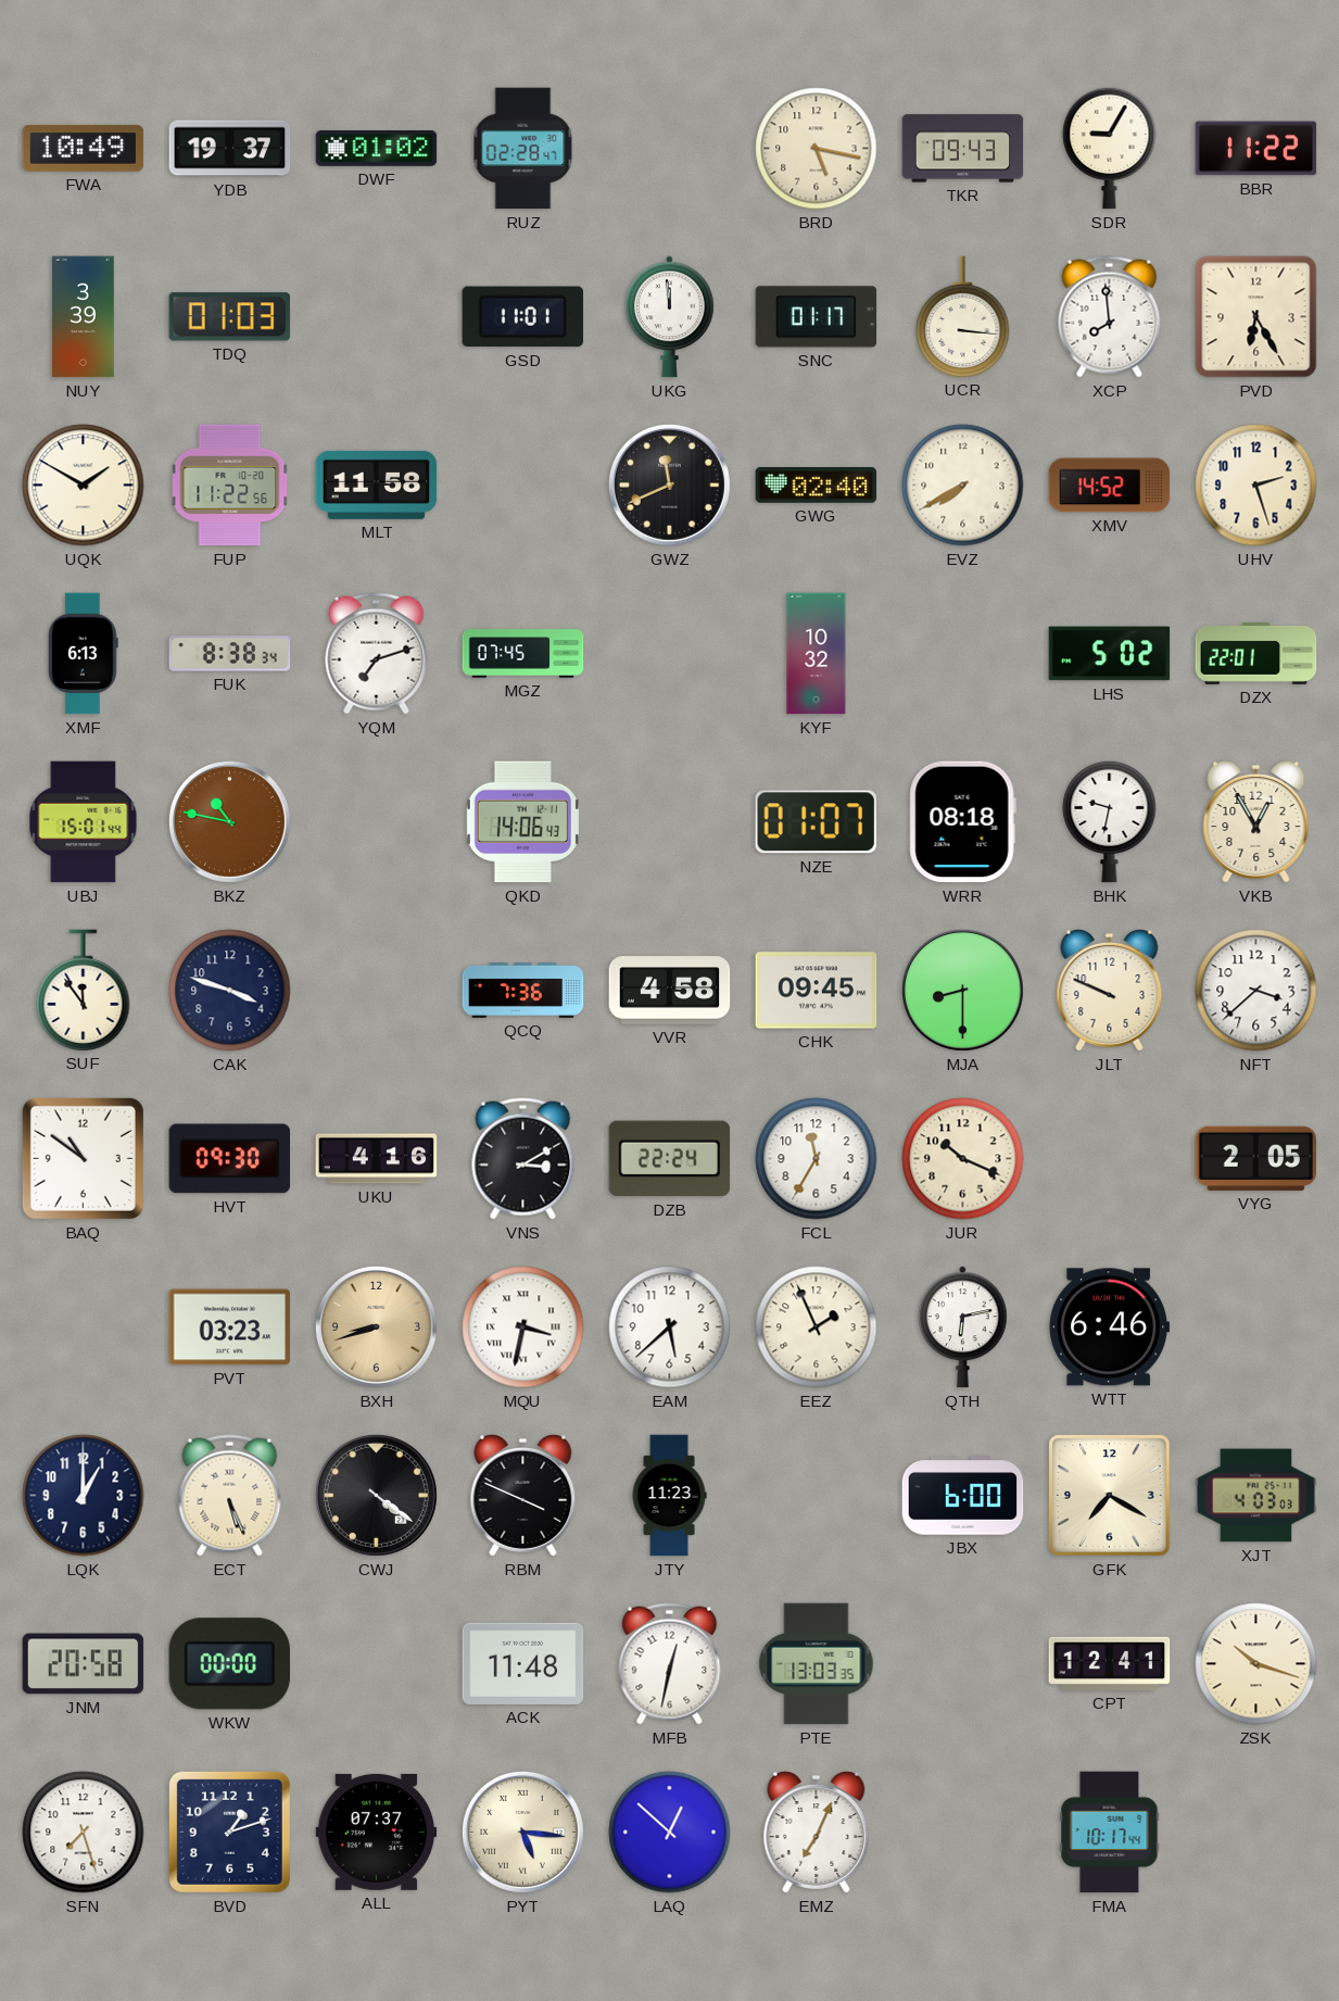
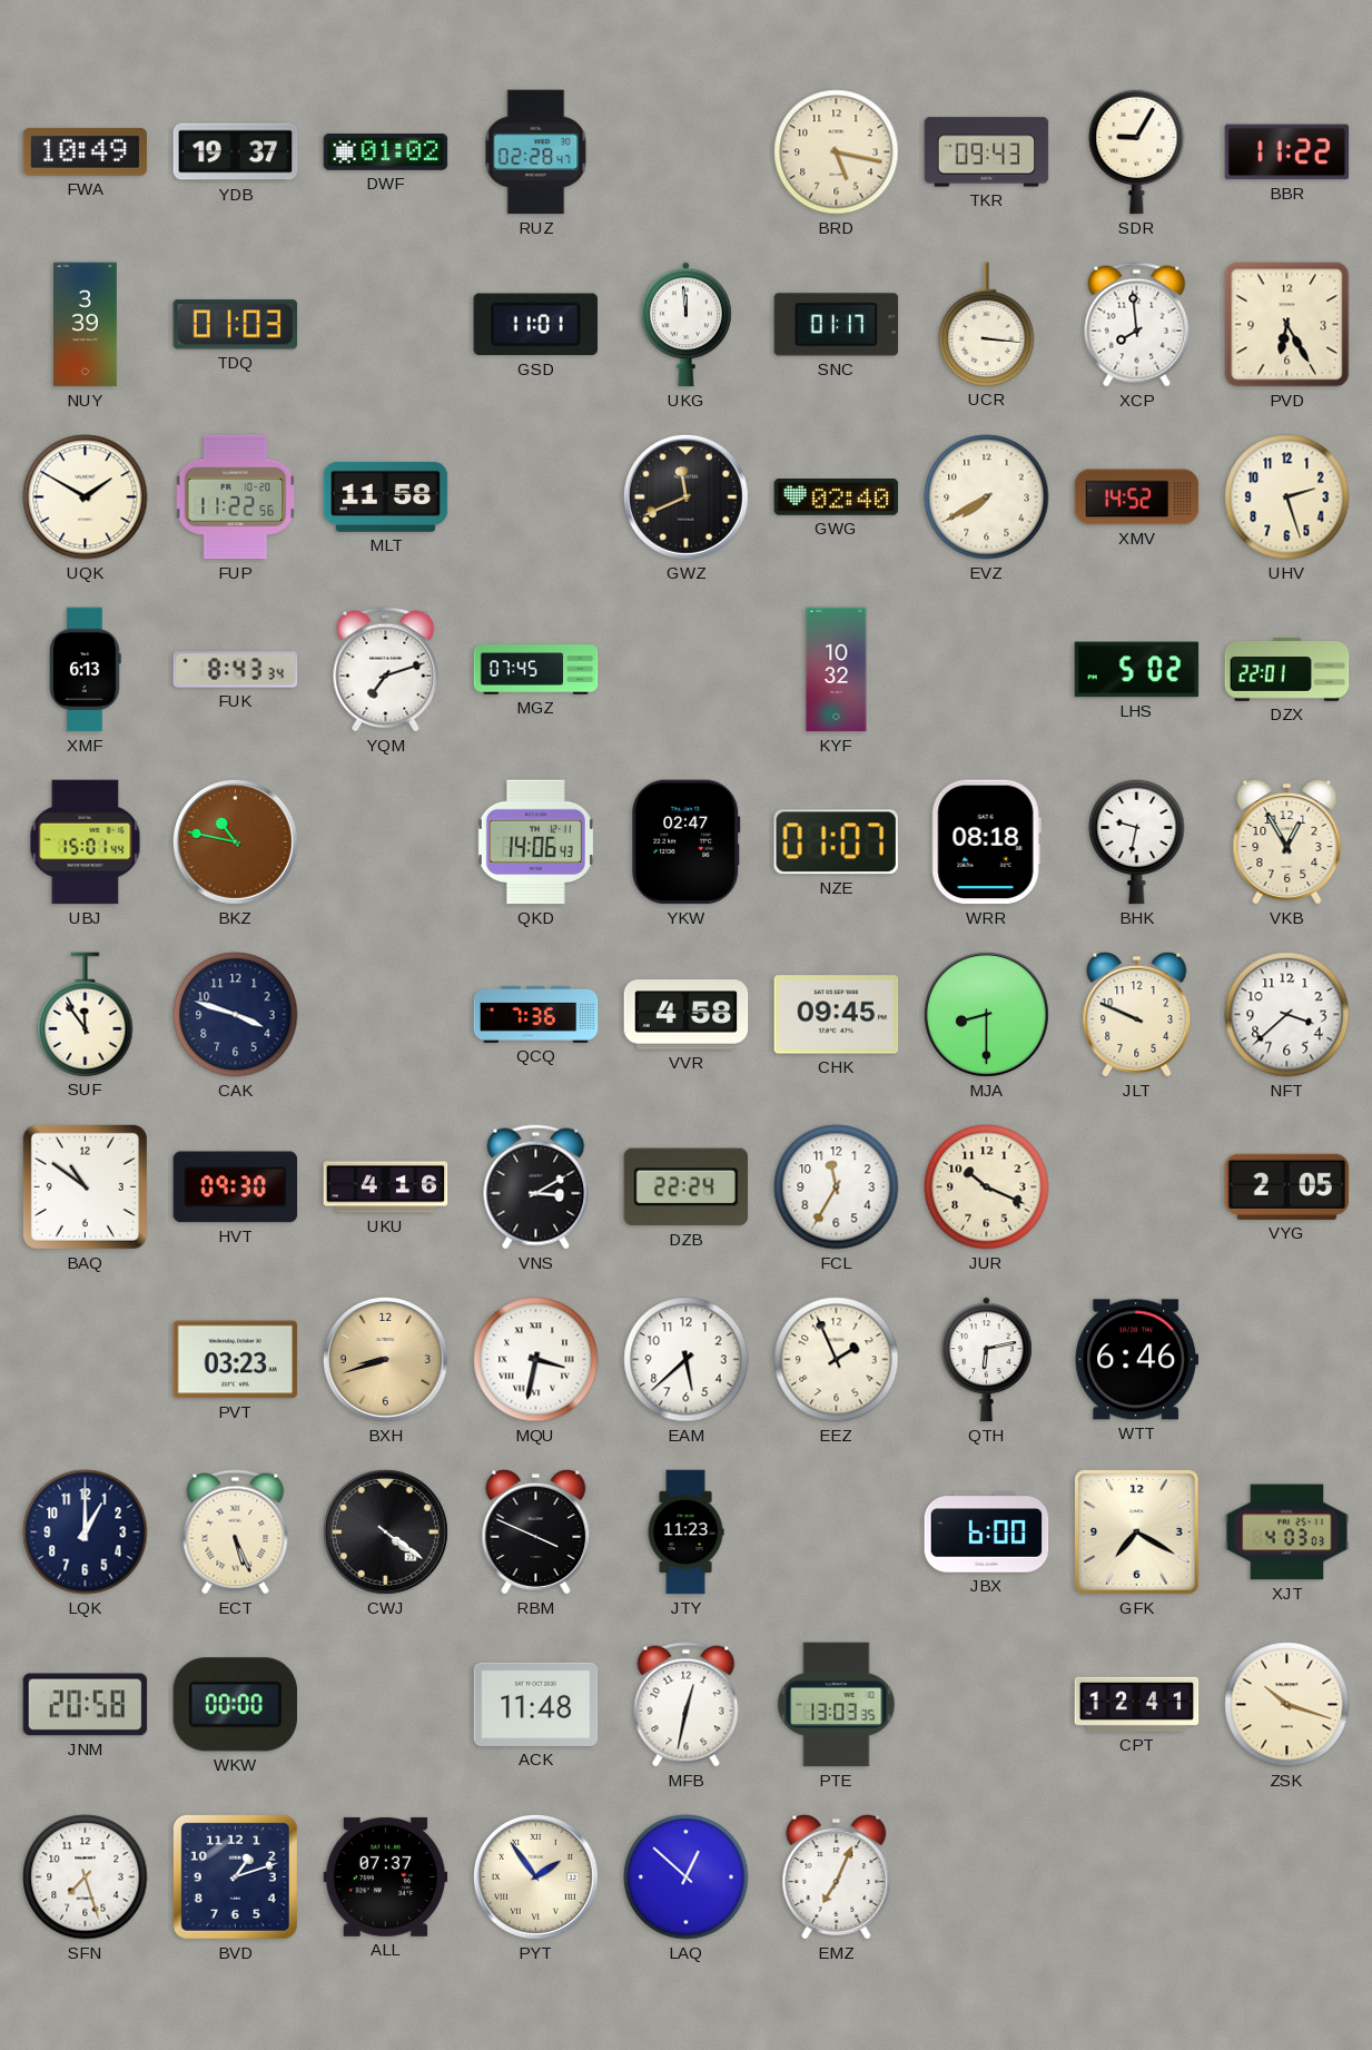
FUK: 8:38 -> 8:43 (236, 670)
YKW: none -> 02:47 (687, 842)
PYT: 5:16 -> 1:54 (535, 1876)
FMA: 10:17 -> none (1110, 1833)
